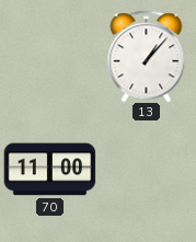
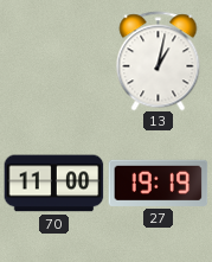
13: 1:07 -> 1:02 (159, 60)
27: none -> 19:19 (158, 183)
